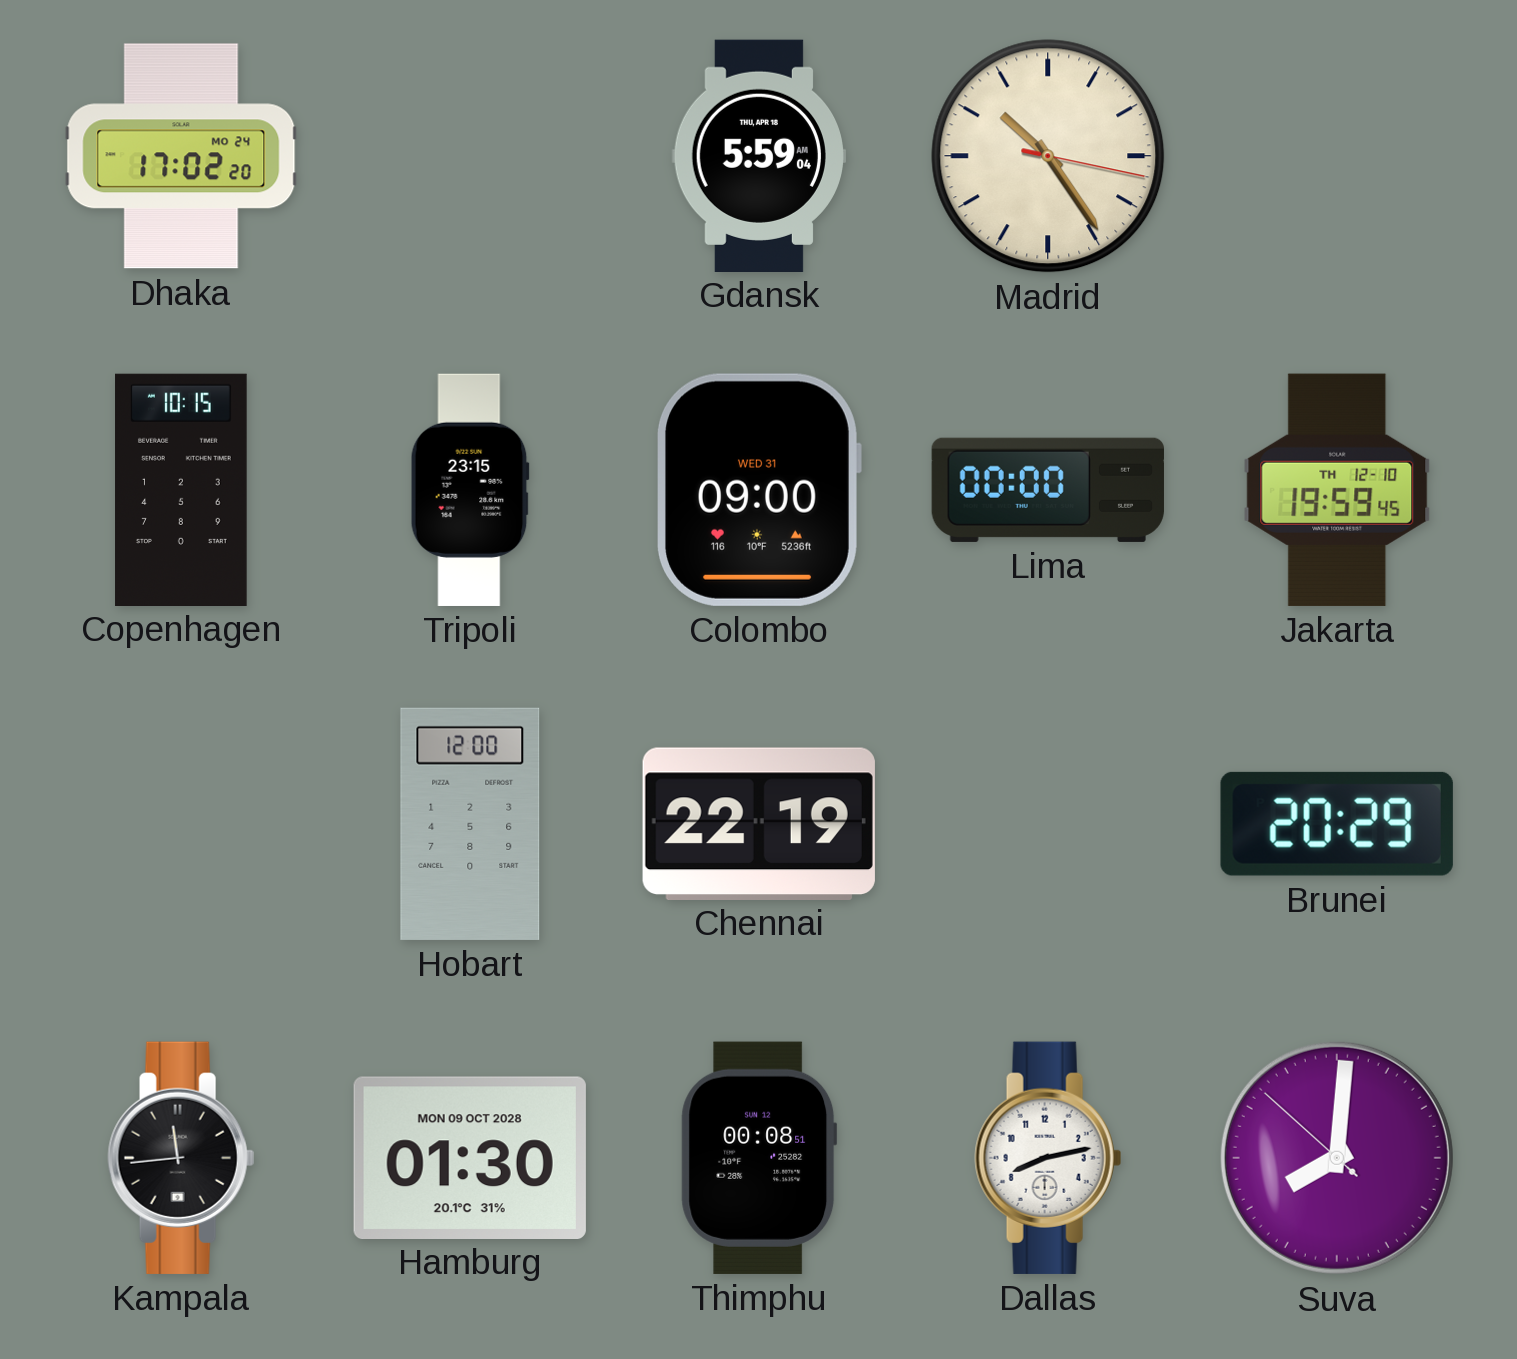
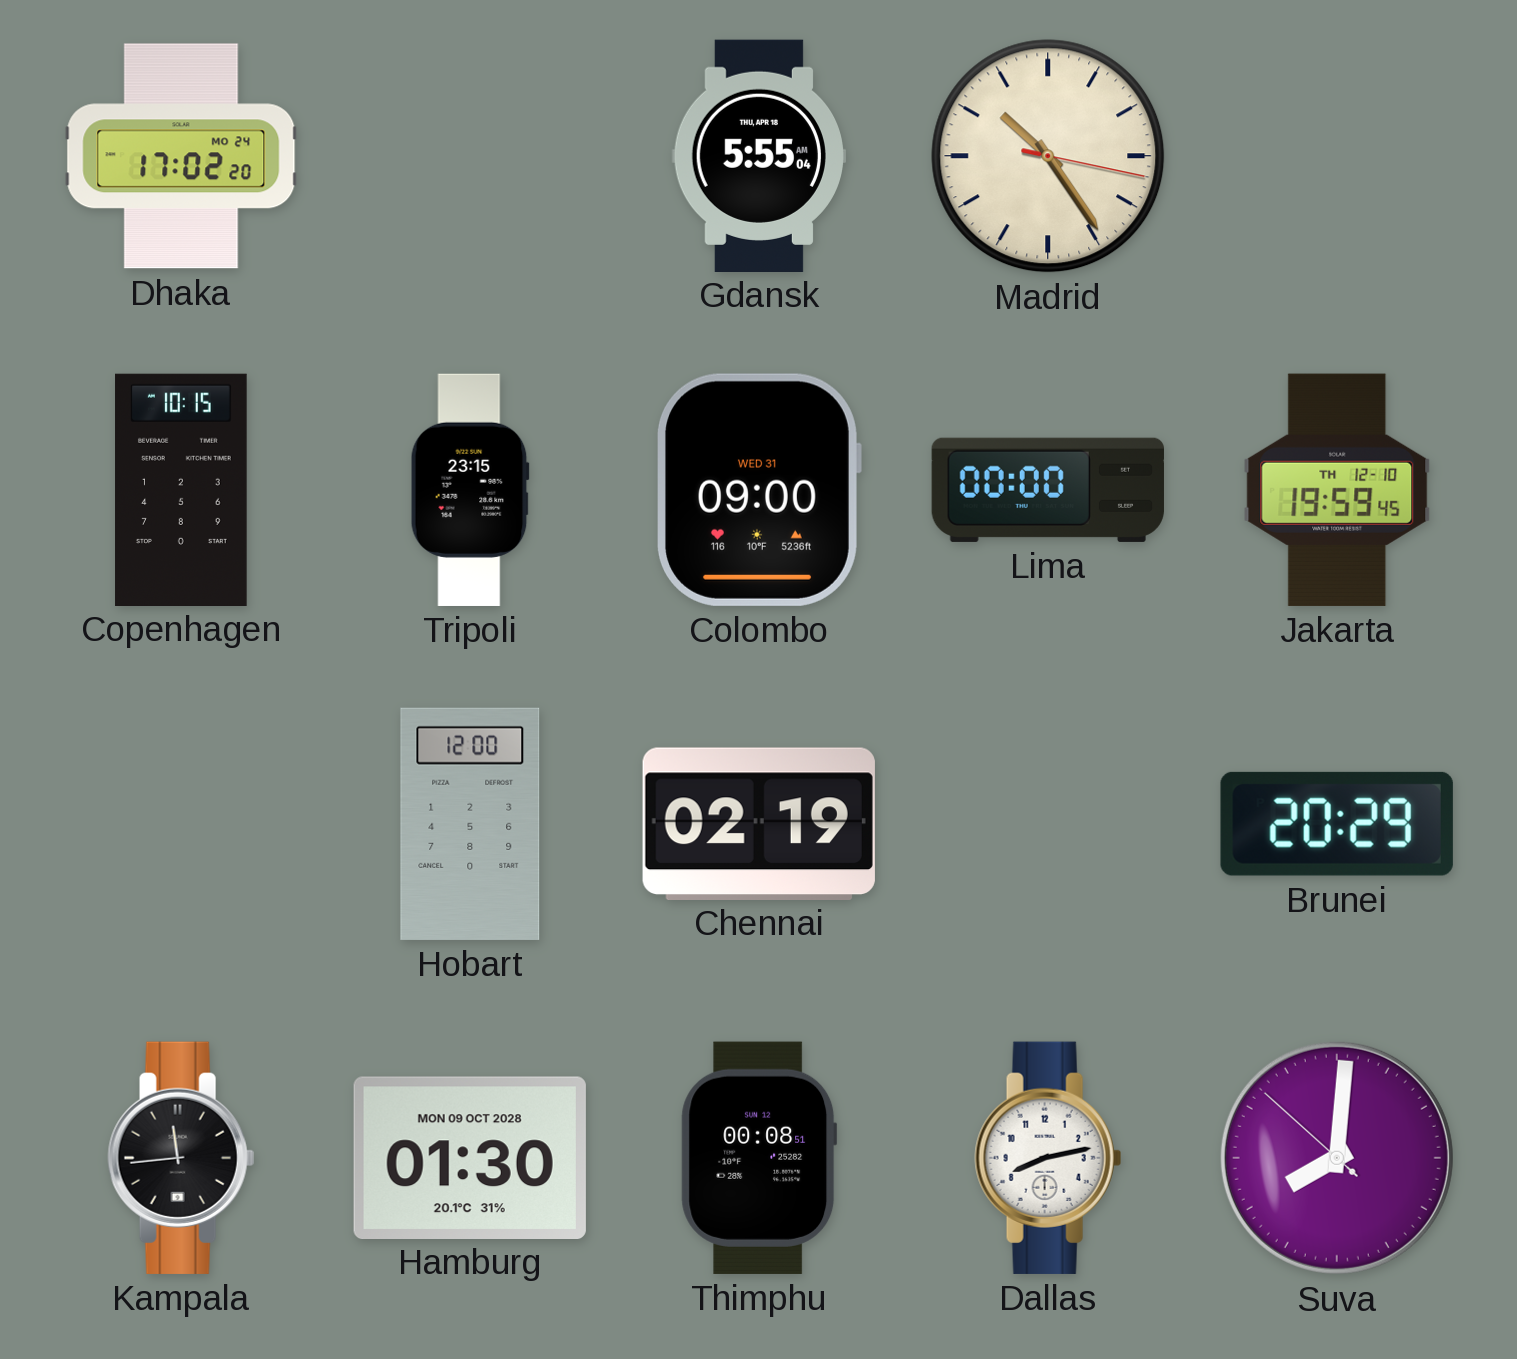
Gdansk: 5:59 -> 5:55 (758, 155)
Chennai: 22:19 -> 02:19 (759, 823)
